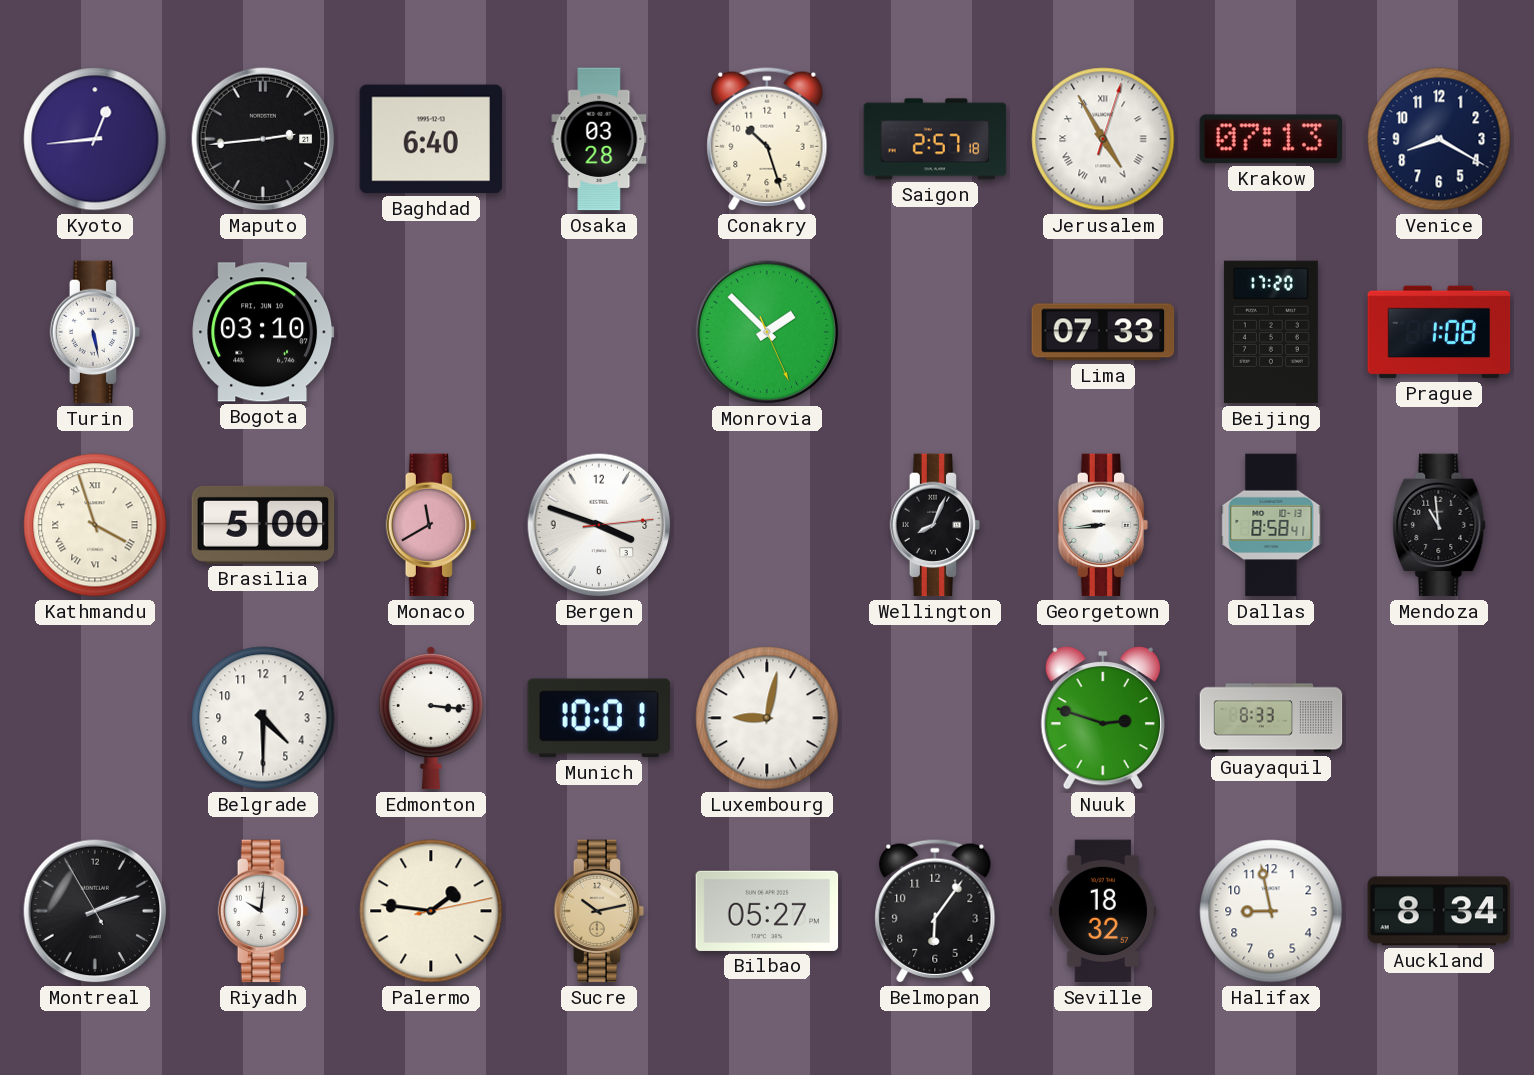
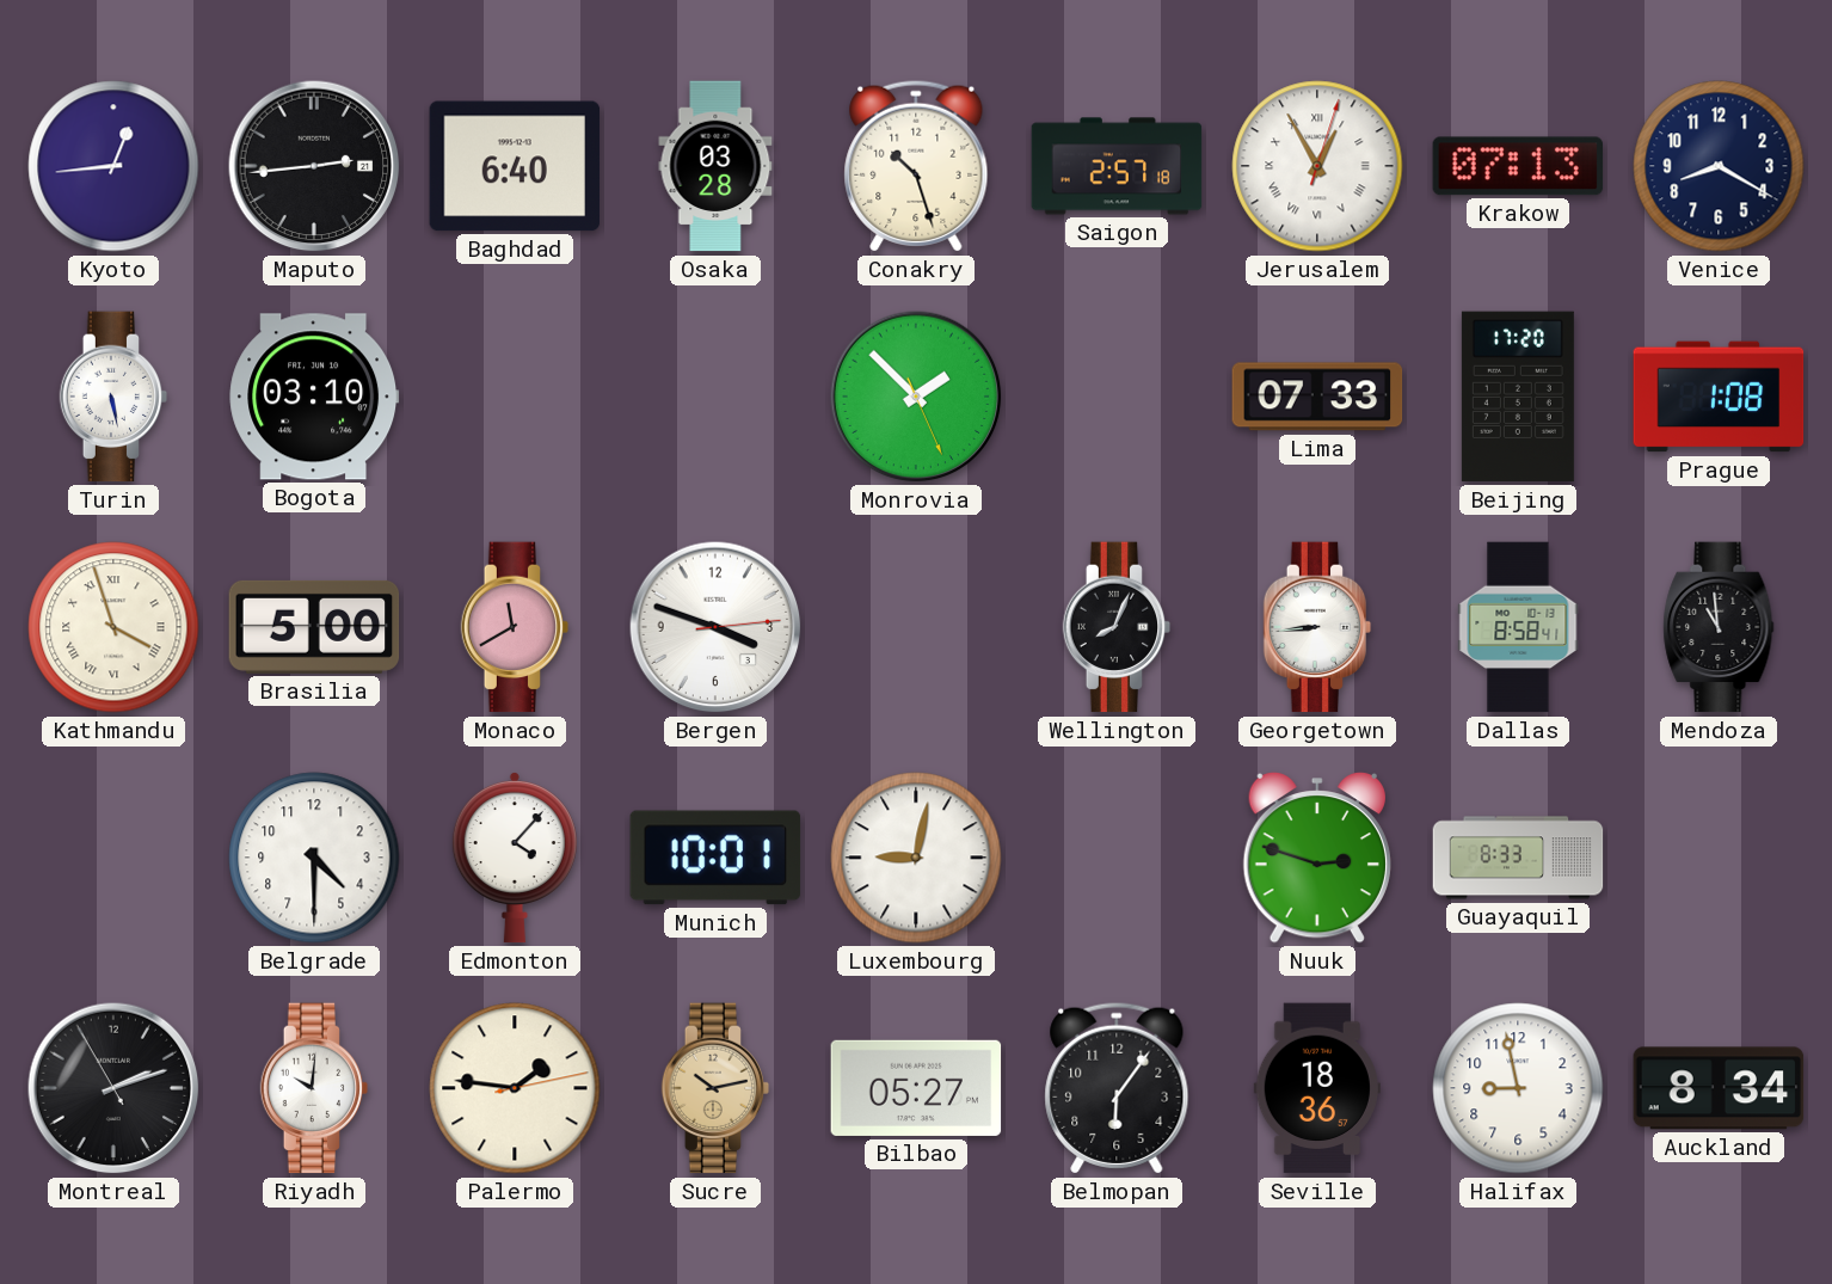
Jerusalem: 4:55 -> 12:55 (1317, 166)
Edmonton: 3:16 -> 4:07 (515, 858)
Seville: 18:32 -> 18:36 (1317, 1088)
